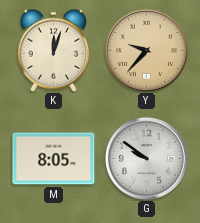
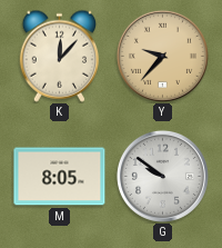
K: 12:03 -> 12:07 (60, 56)
